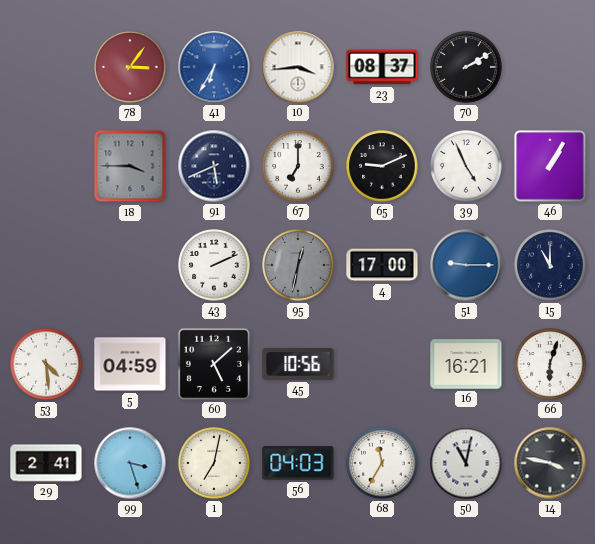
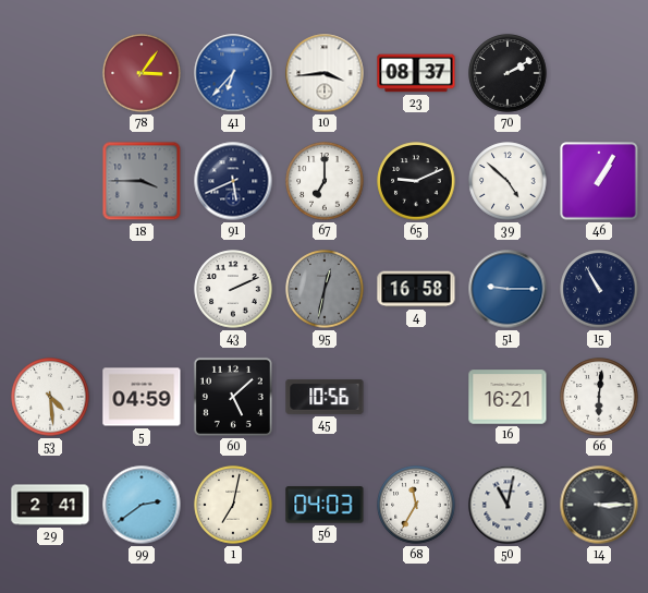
41: 6:35 -> 6:37 (233, 73)
39: 4:56 -> 4:52 (508, 181)
4: 17:00 -> 16:58 (416, 289)
15: 11:00 -> 10:55 (599, 289)
66: 6:03 -> 6:01 (599, 397)
99: 3:27 -> 2:39 (142, 505)
14: 3:47 -> 3:15 (599, 505)
